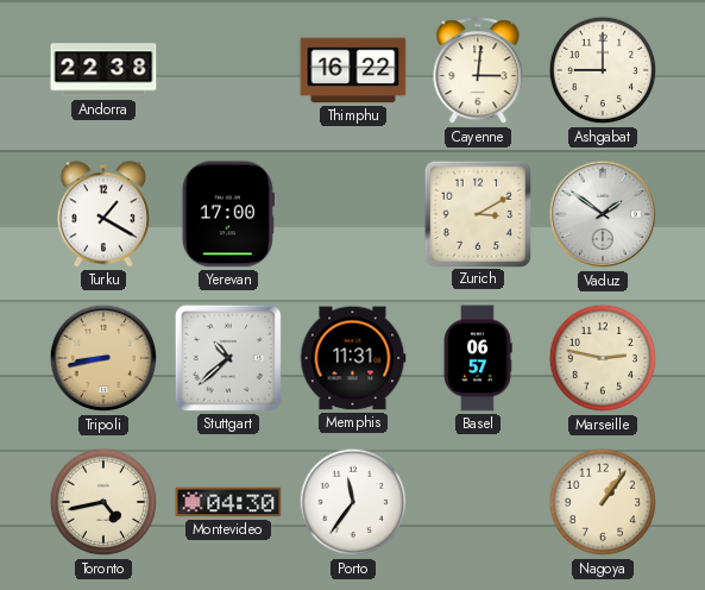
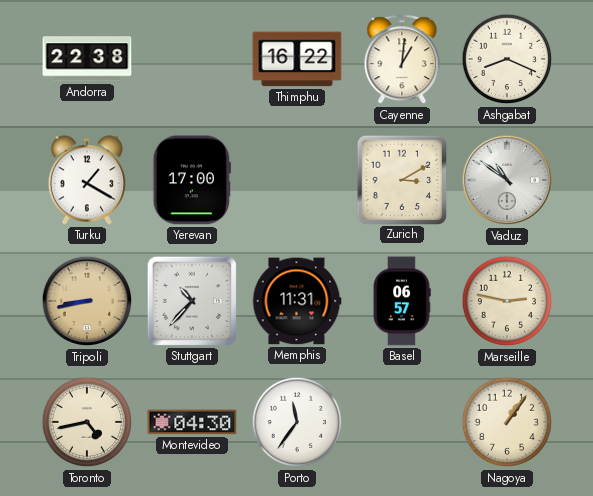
Cayenne: 3:01 -> 1:01 (402, 60)
Ashgabat: 9:00 -> 8:19 (507, 59)
Vaduz: 1:51 -> 10:51 (507, 180)
Stuttgart: 10:38 -> 10:37 (192, 301)
